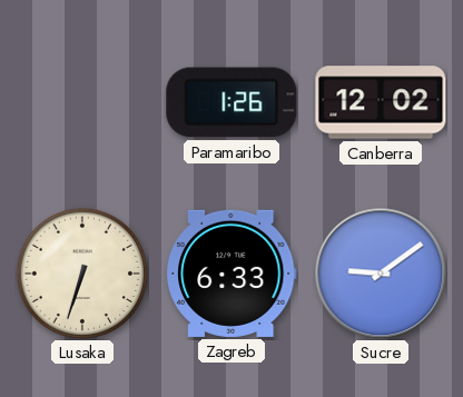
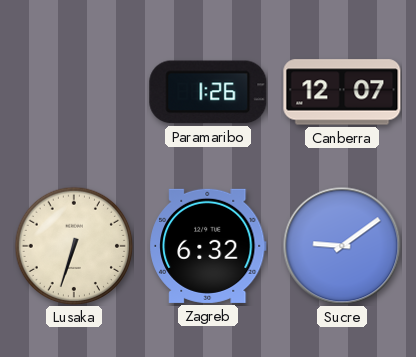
Canberra: 12:02 -> 12:07 (342, 92)
Zagreb: 6:33 -> 6:32 (209, 246)
